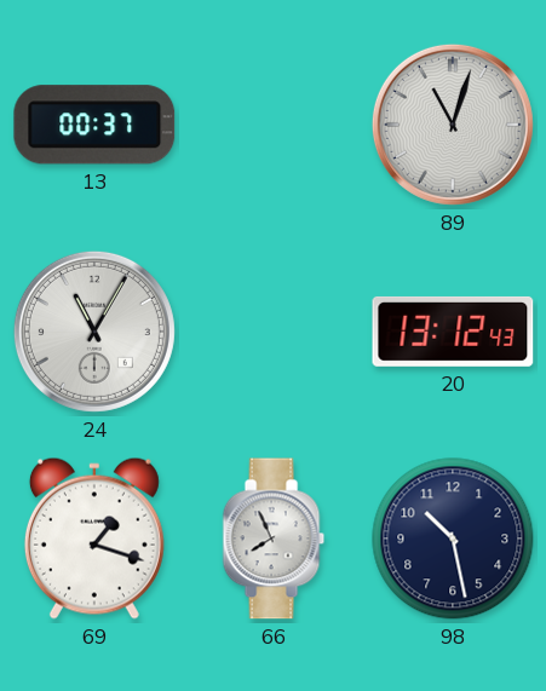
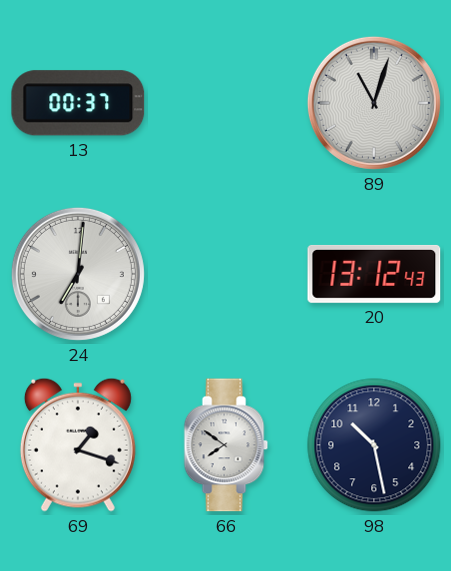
24: 11:05 -> 7:01 (78, 274)
66: 7:56 -> 7:51 (226, 445)
